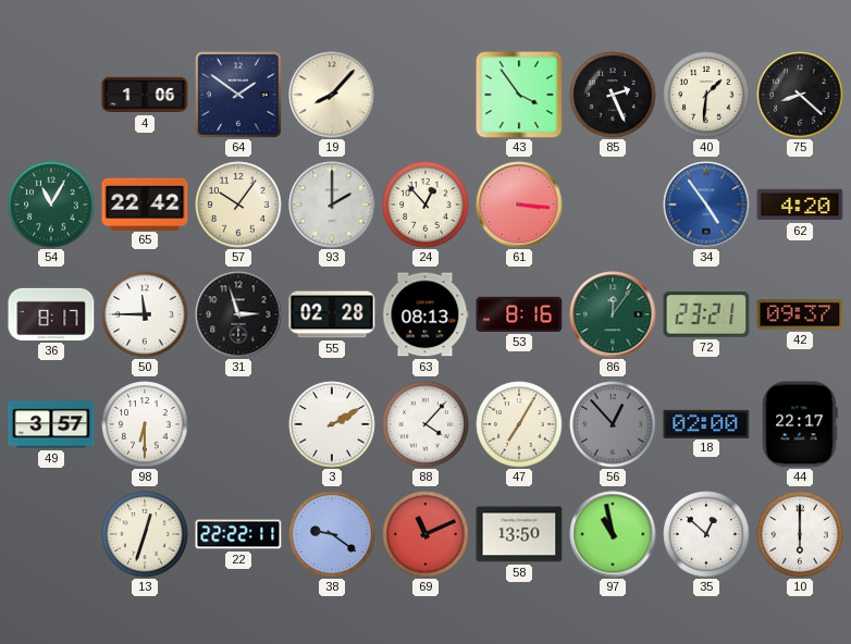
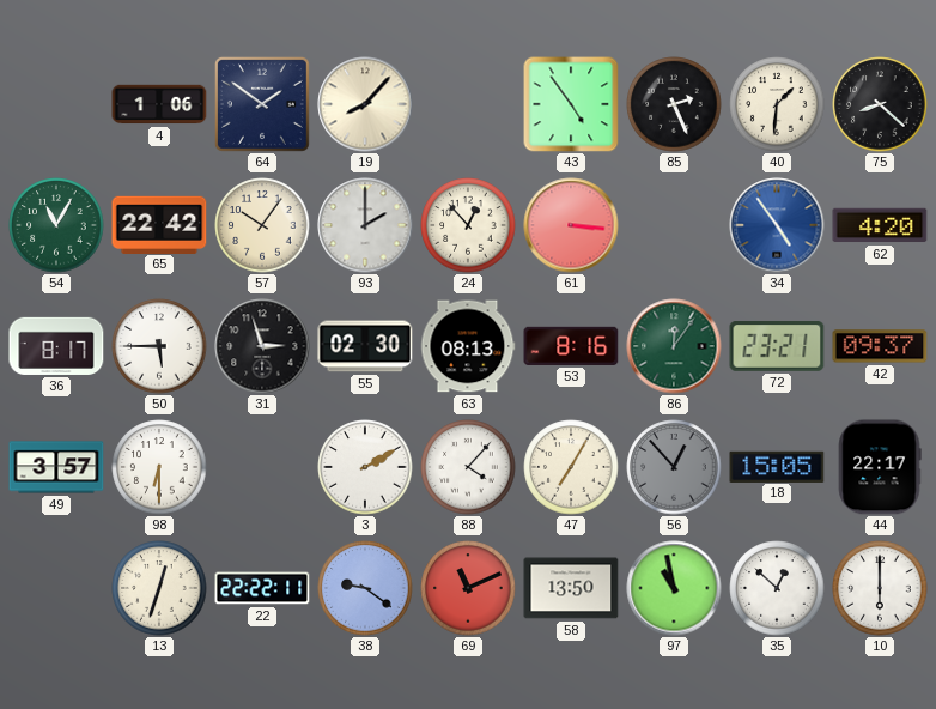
43: 3:54 -> 4:54 (571, 104)
50: 11:45 -> 5:45 (159, 346)
55: 02:28 -> 02:30 (365, 346)
18: 02:00 -> 15:05 (777, 466)
